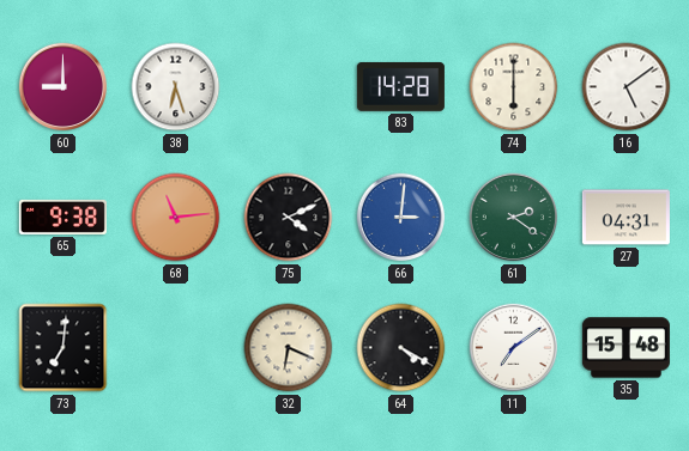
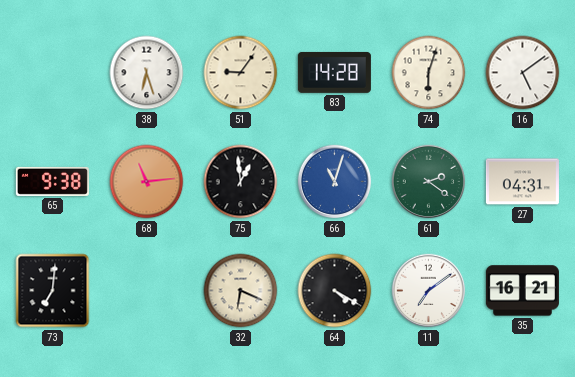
60: 9:00 -> none (64, 87)
51: none -> 9:06 (241, 73)
74: 6:00 -> 6:03 (429, 73)
75: 4:11 -> 12:59 (241, 182)
66: 3:01 -> 11:03 (335, 182)
35: 15:48 -> 16:21 (522, 291)
